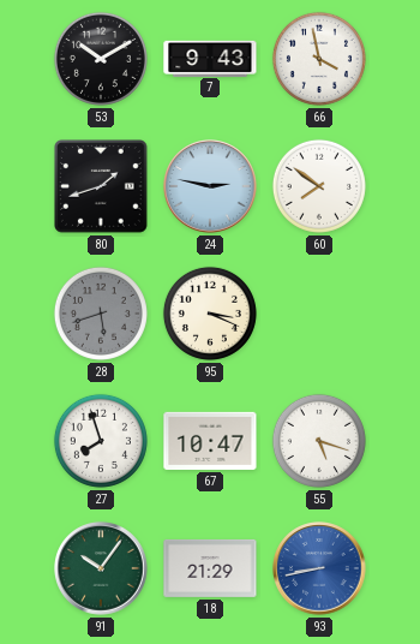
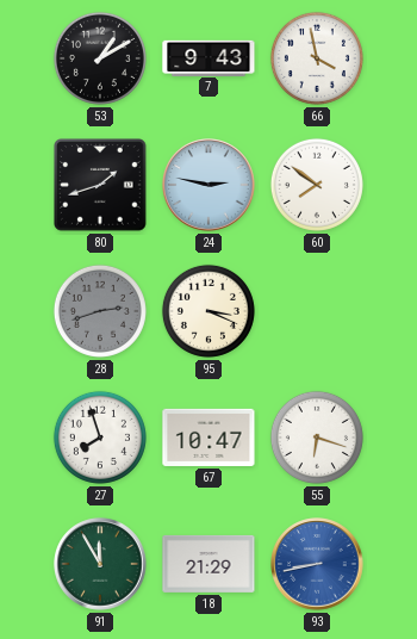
53: 10:10 -> 1:10 (100, 58)
28: 5:42 -> 2:42 (100, 311)
55: 5:18 -> 6:18 (317, 438)
91: 10:06 -> 11:55 (100, 564)
